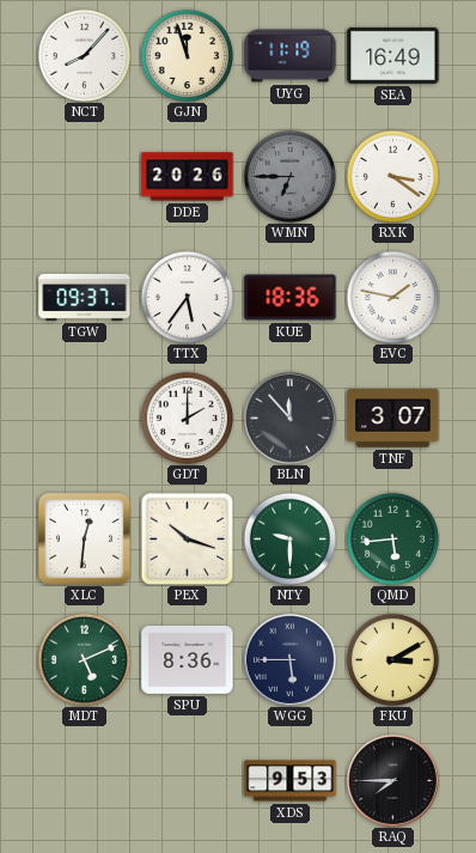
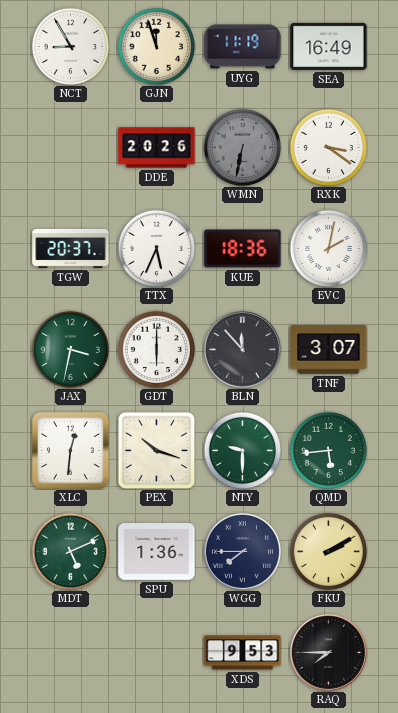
NCT: 8:07 -> 8:55 (70, 46)
WMN: 6:45 -> 6:32 (242, 147)
TGW: 09:37 -> 20:37 (71, 248)
TTX: 5:36 -> 5:34 (156, 248)
EVC: 1:47 -> 2:02 (328, 248)
JAX: none -> 3:32 (70, 349)
GDT: 2:00 -> 6:00 (156, 349)
SPU: 8:36 -> 1:36 (157, 552)
WGG: 5:45 -> 7:45 (242, 551)
FKU: 3:10 -> 2:10 (328, 551)
